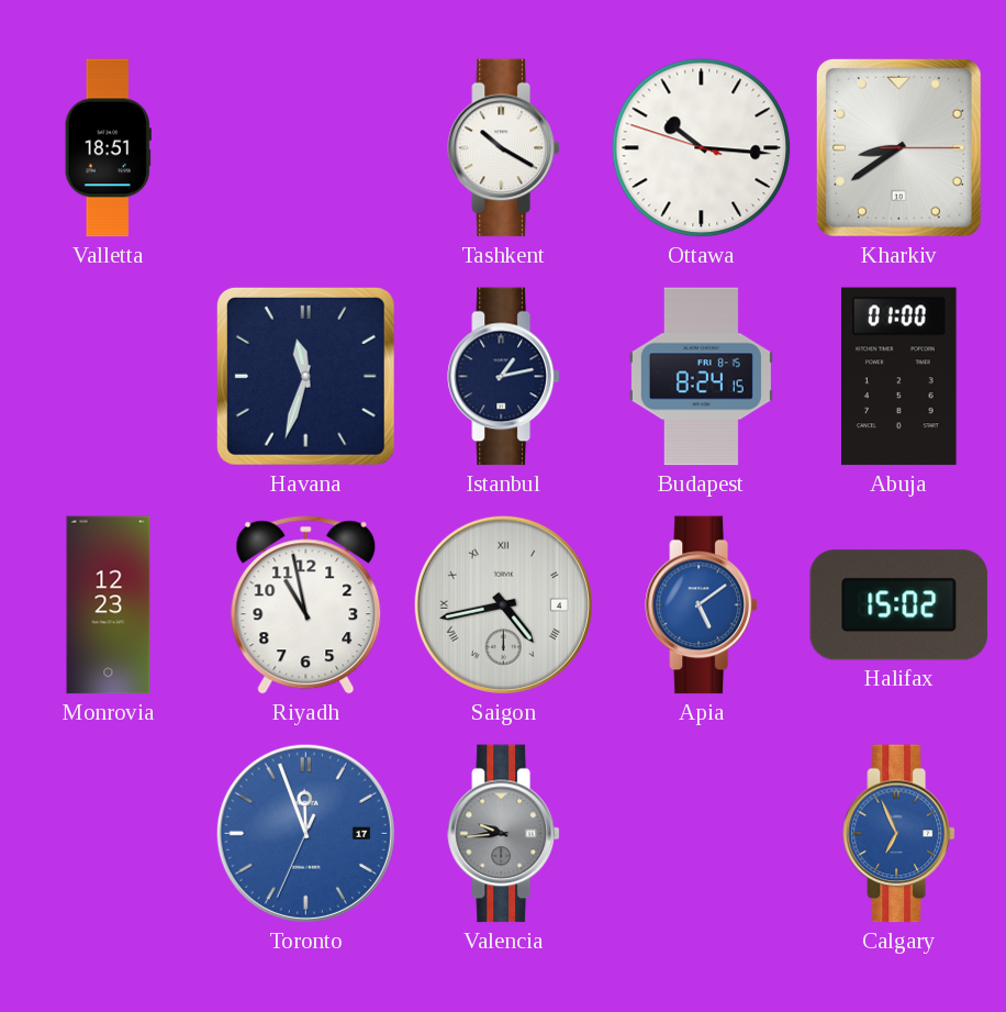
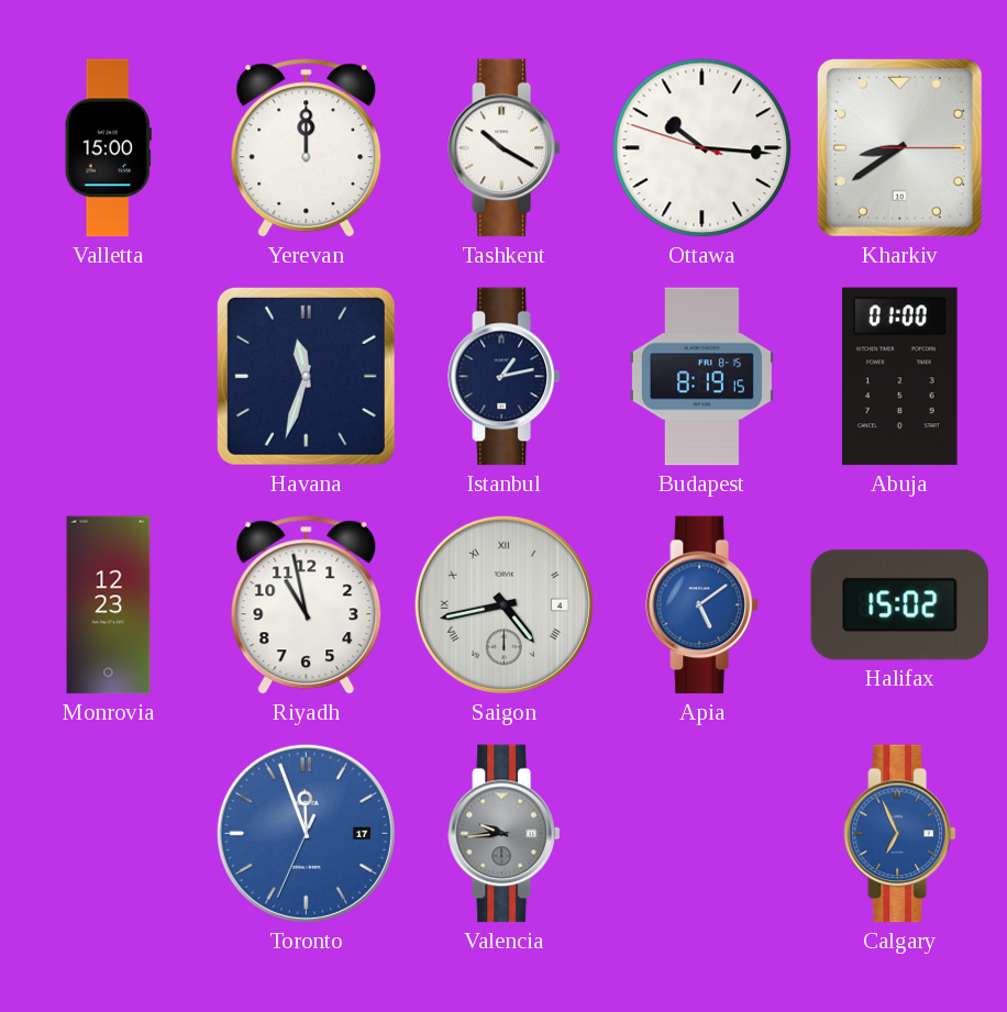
Valletta: 18:51 -> 15:00 (108, 148)
Yerevan: none -> 12:00 (307, 148)
Budapest: 8:24 -> 8:19 (701, 377)
